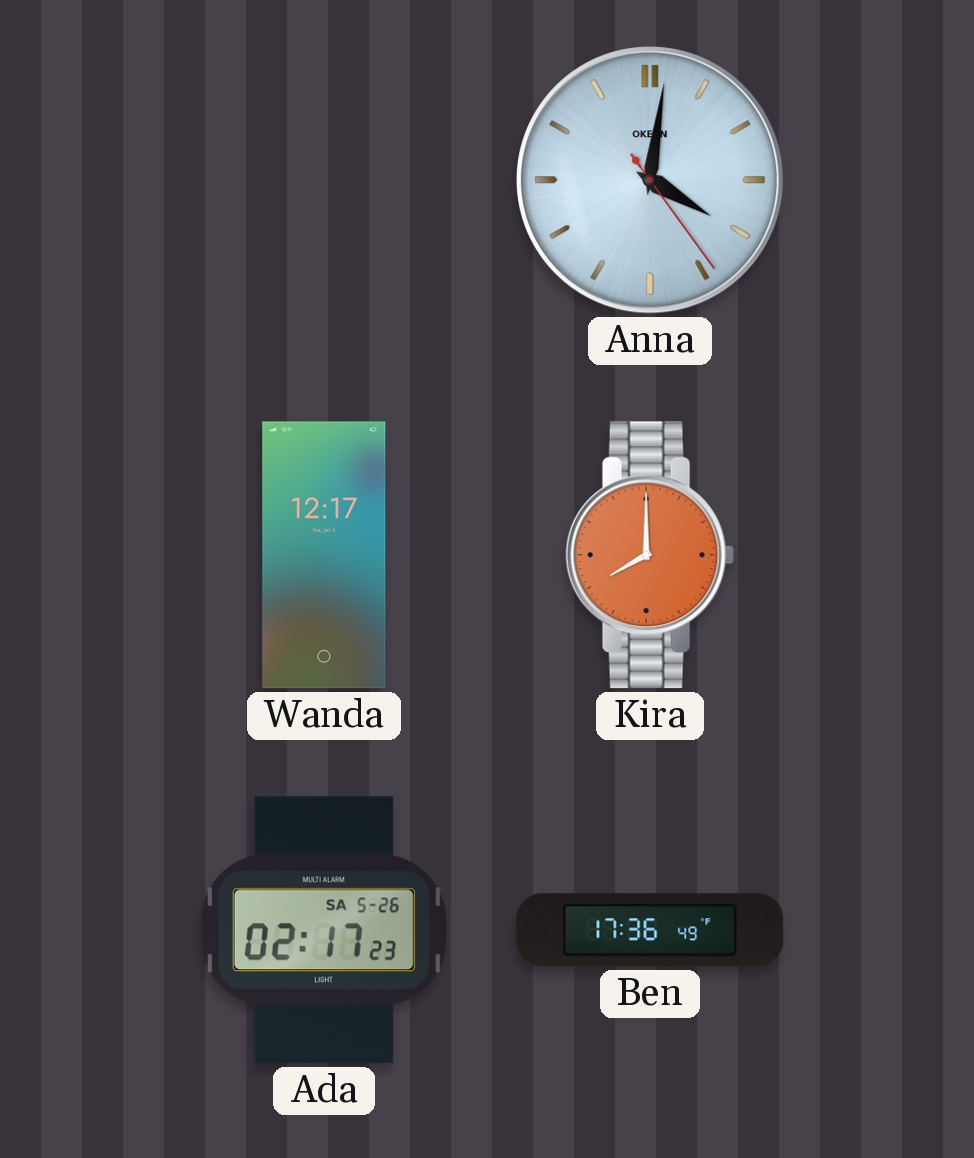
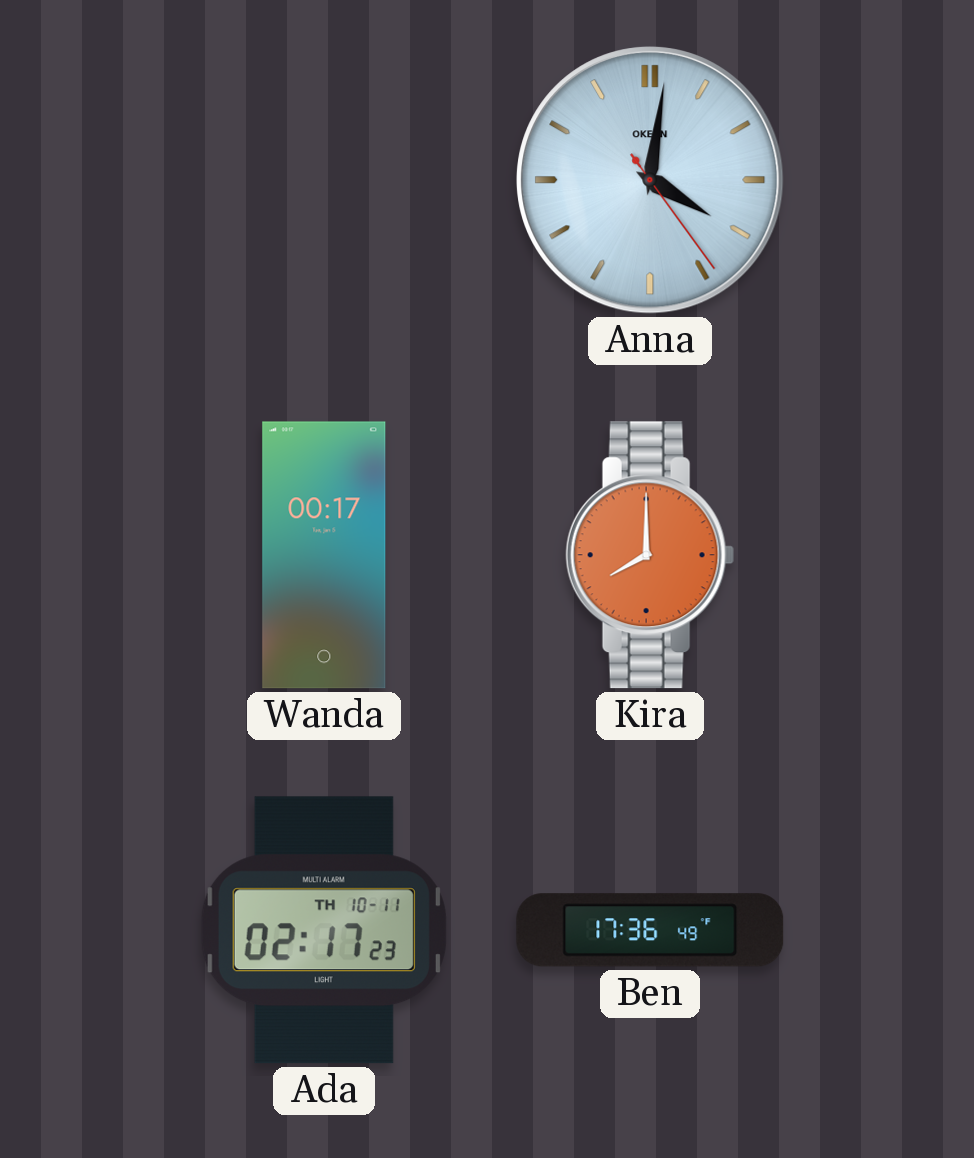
Wanda: 12:17 -> 00:17 (324, 555)
Ada date: SA 5-26 -> TH 10-11 (324, 930)
